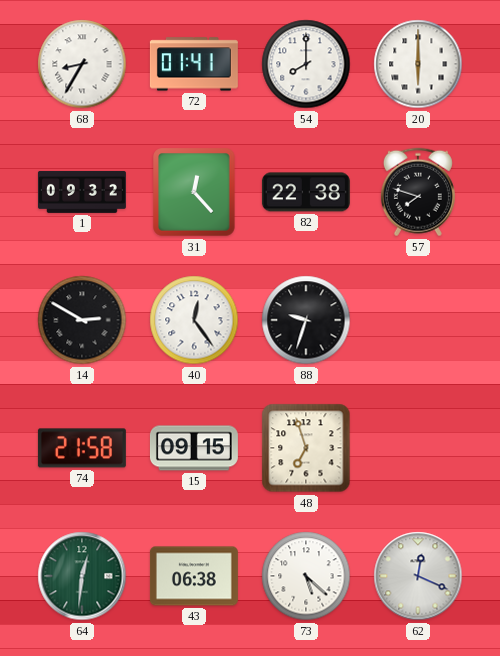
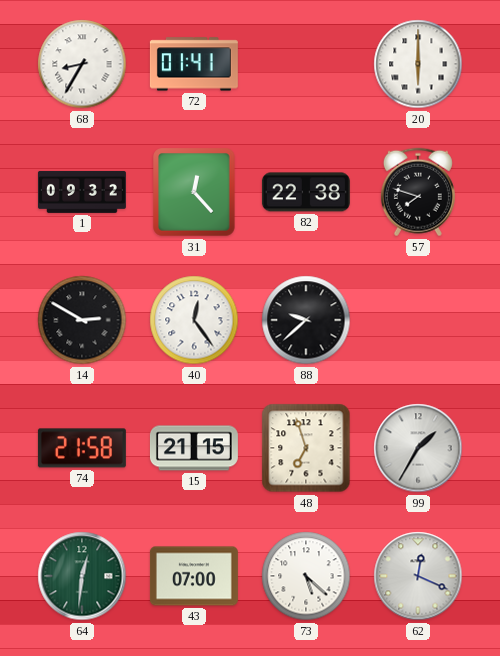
54: 8:00 -> none (306, 64)
88: 9:33 -> 9:38 (306, 320)
15: 09:15 -> 21:15 (194, 448)
99: none -> 1:35 (418, 448)
43: 06:38 -> 07:00 (194, 576)
